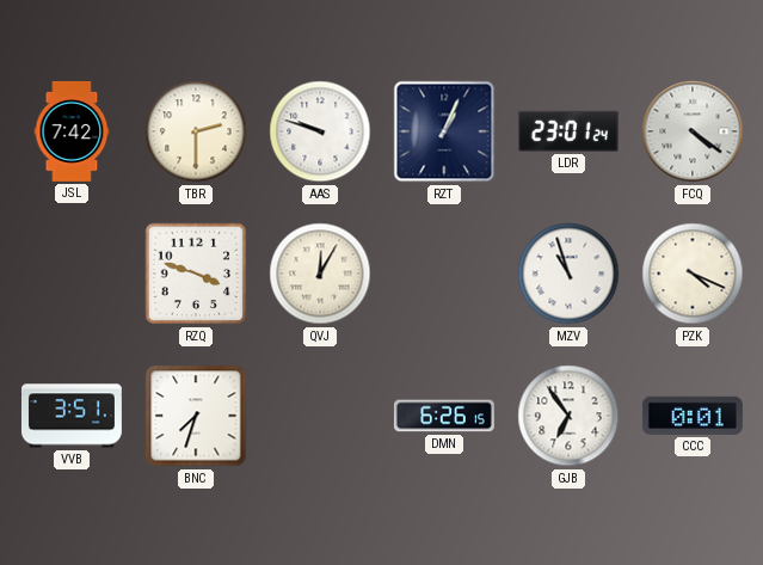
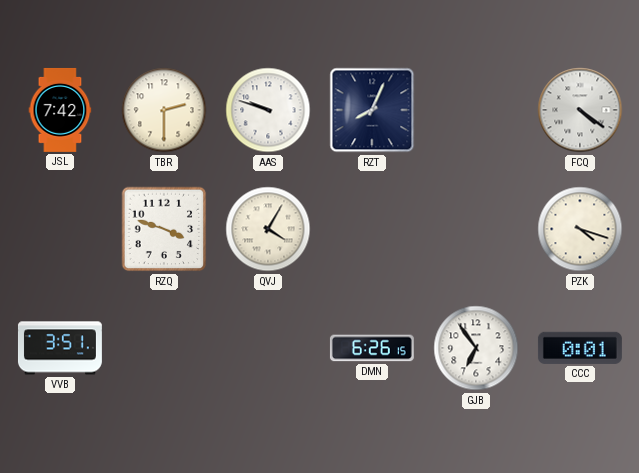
RZT: 1:04 -> 8:04 (372, 110)
LDR: 23:01 -> none (568, 131)
QVJ: 12:05 -> 4:05 (268, 229)
MZV: 10:57 -> none (568, 274)
PZK: 4:19 -> 4:18 (580, 229)
BNC: 7:33 -> none (196, 416)
